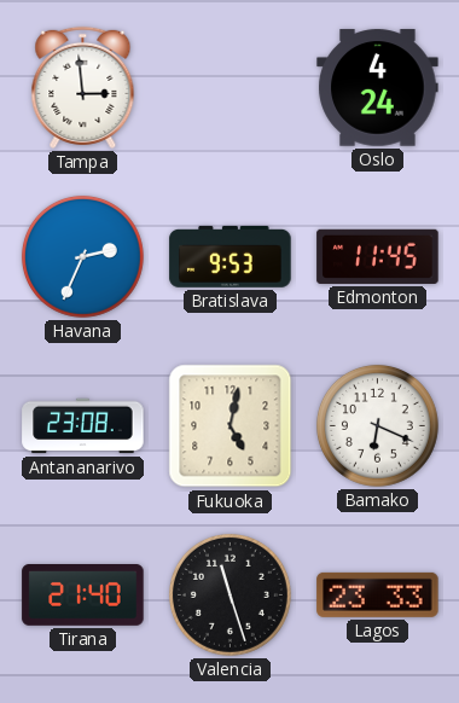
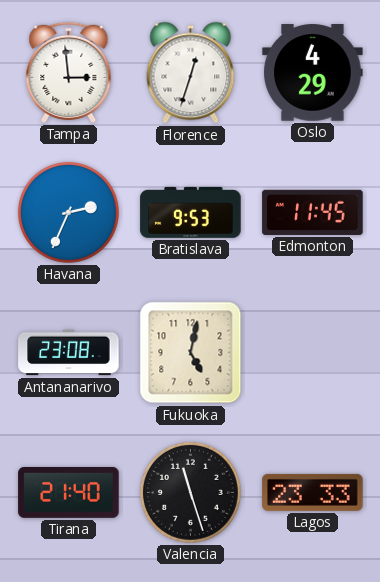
Florence: none -> 12:33 (191, 73)
Oslo: 4:24 -> 4:29 (313, 73)
Bamako: 6:19 -> none (377, 425)
